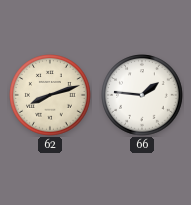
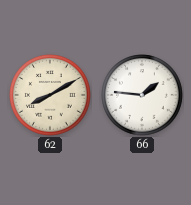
62: 8:12 -> 8:10 (50, 95)
